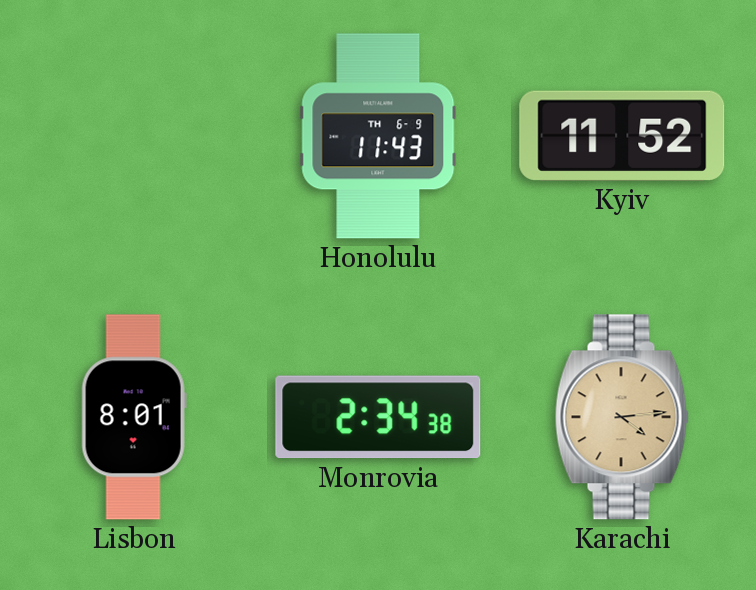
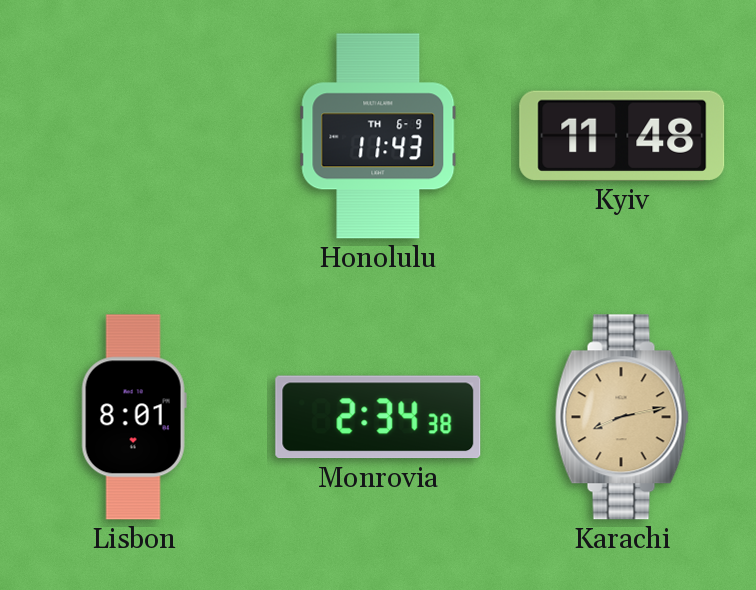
Kyiv: 11:52 -> 11:48 (622, 136)
Karachi: 4:14 -> 8:13 (622, 417)
